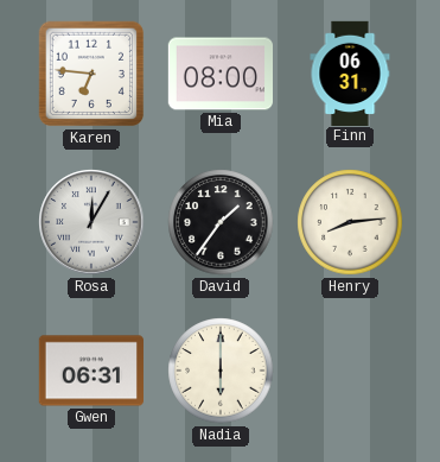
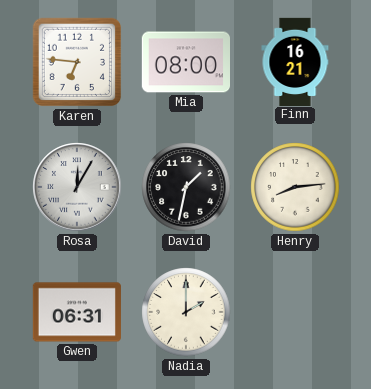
Finn: 06:31 -> 16:21 (295, 61)
David: 1:36 -> 1:32 (186, 187)
Nadia: 6:00 -> 2:00 (186, 312)
